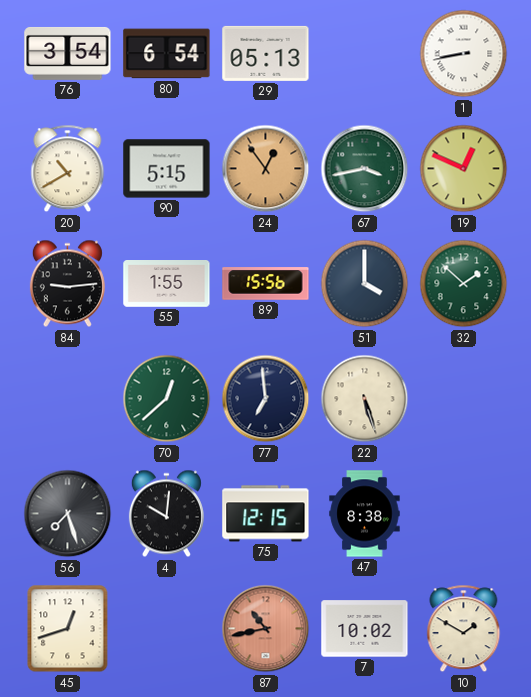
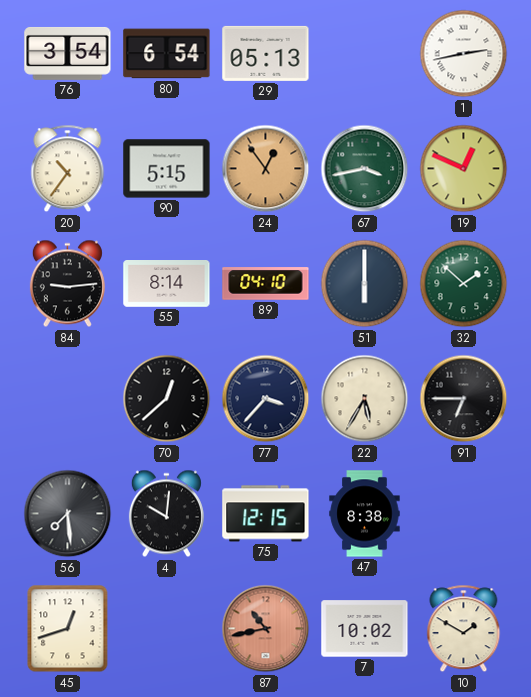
1: 8:43 -> 2:43 (464, 54)
20: 10:40 -> 10:36 (68, 169)
55: 1:55 -> 8:14 (167, 284)
89: 15:56 -> 04:10 (266, 284)
51: 4:00 -> 6:00 (365, 284)
70 dial: green -> black (167, 399)
77: 6:59 -> 3:37 (266, 399)
22: 5:27 -> 5:35 (365, 399)
91: none -> 6:45 (464, 399)
56: 7:27 -> 7:29 (68, 514)
